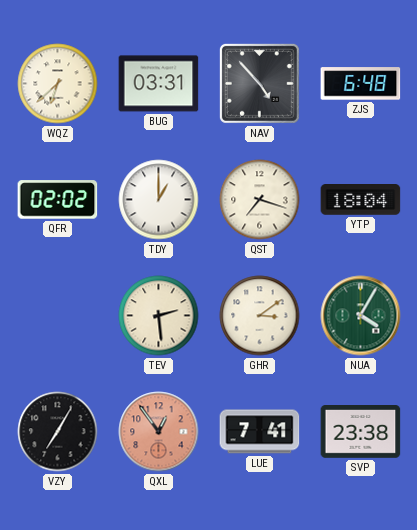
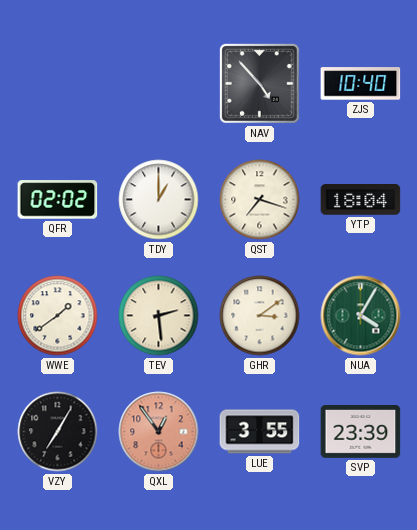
WQZ: 6:38 -> none (58, 84)
BUG: 03:31 -> none (159, 84)
ZJS: 6:48 -> 10:40 (361, 84)
WWE: none -> 1:39 (58, 316)
LUE: 7:41 -> 3:55 (260, 432)
SVP: 23:38 -> 23:39 (361, 432)
